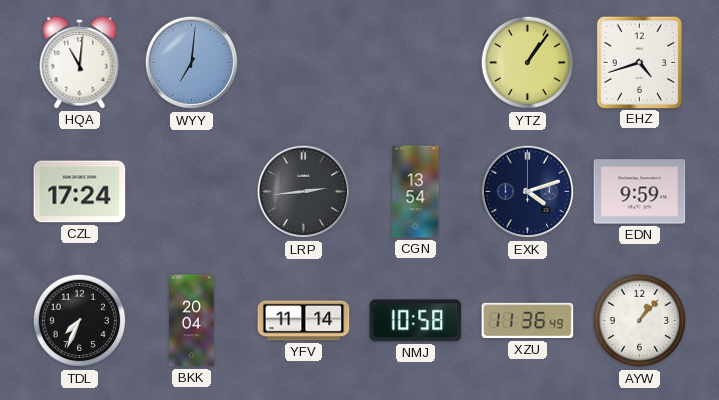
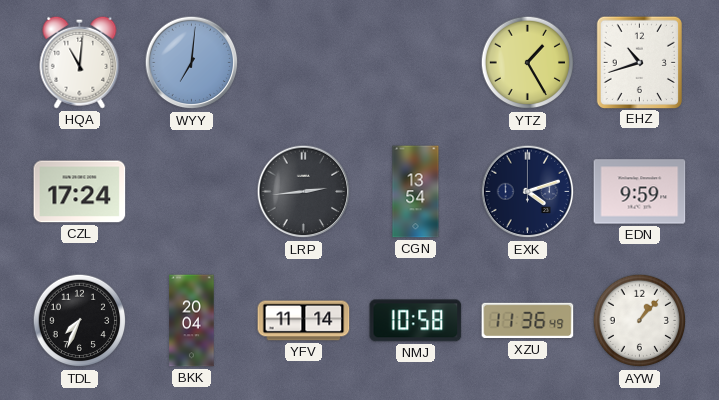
YTZ: 1:06 -> 1:25 (528, 63)
EHZ: 4:42 -> 10:42 (639, 62)
